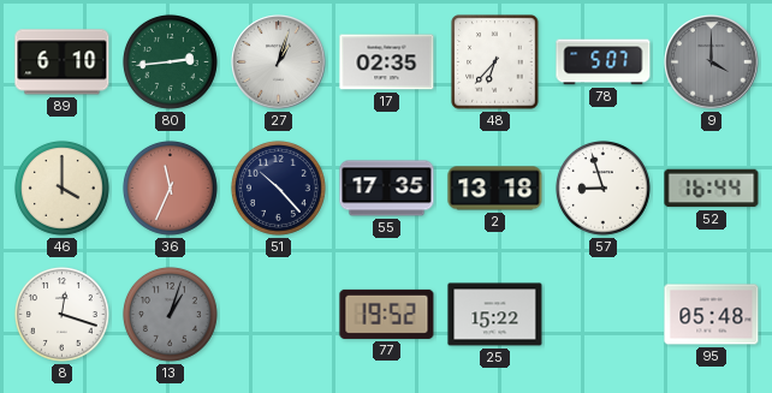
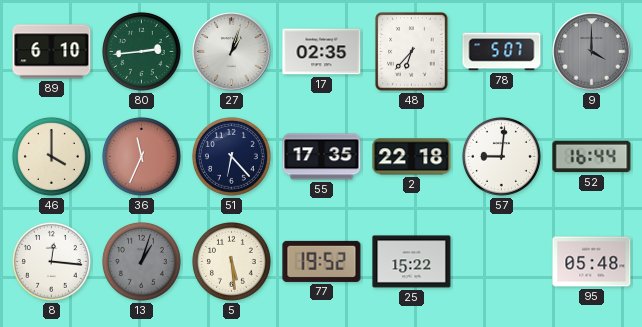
51: 10:23 -> 6:23 (231, 156)
2: 13:18 -> 22:18 (412, 157)
57: 8:57 -> 9:01 (501, 156)
8: 12:18 -> 12:16 (51, 261)
5: none -> 5:29 (231, 261)
